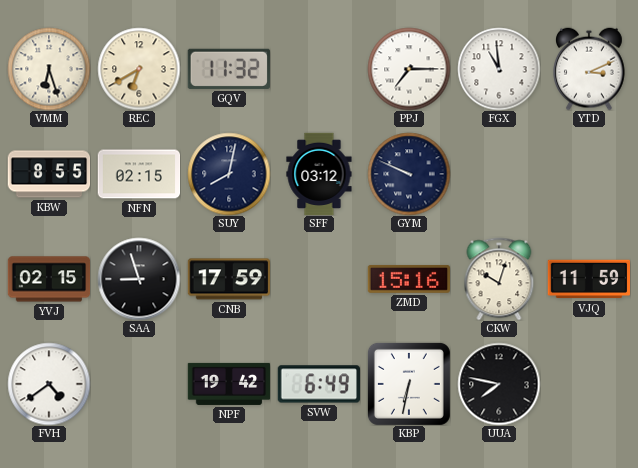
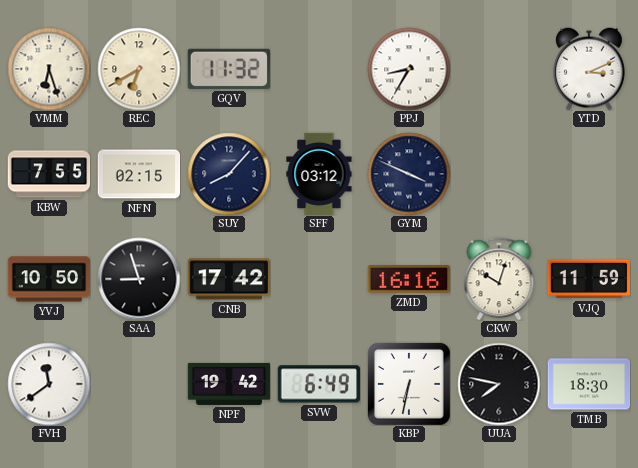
PPJ: 7:15 -> 8:35 (409, 69)
FGX: 10:59 -> none (499, 69)
KBW: 8:55 -> 7:55 (49, 174)
SUY: 8:02 -> 8:07 (229, 174)
GYM: 9:49 -> 3:49 (409, 174)
YVJ: 02:15 -> 10:50 (49, 279)
CNB: 17:59 -> 17:42 (229, 279)
ZMD: 15:16 -> 16:16 (408, 279)
FVH: 4:39 -> 11:39 (49, 384)
TMB: none -> 18:30 (589, 384)
